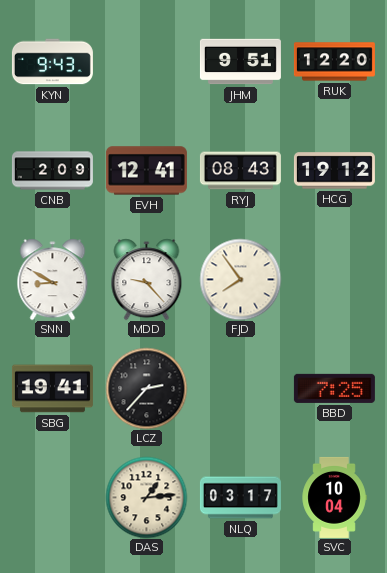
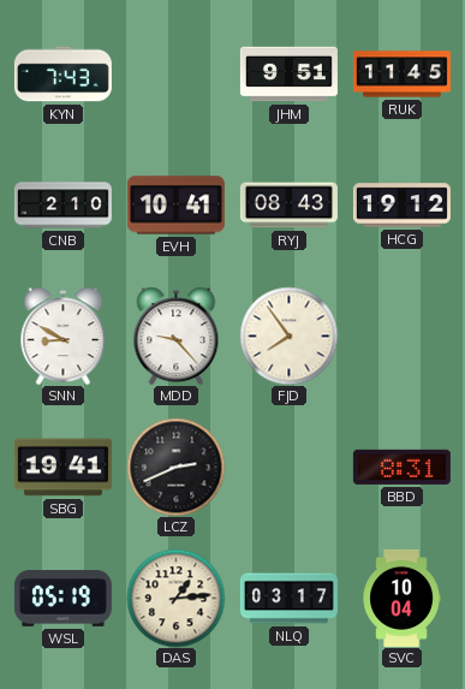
KYN: 9:43 -> 7:43 (62, 75)
RUK: 12:20 -> 11:45 (401, 75)
CNB: 2:09 -> 2:10 (62, 206)
EVH: 12:41 -> 10:41 (175, 206)
LCZ: 2:37 -> 2:41 (175, 467)
BBD: 7:25 -> 8:31 (401, 467)
WSL: none -> 05:19 (62, 599)
